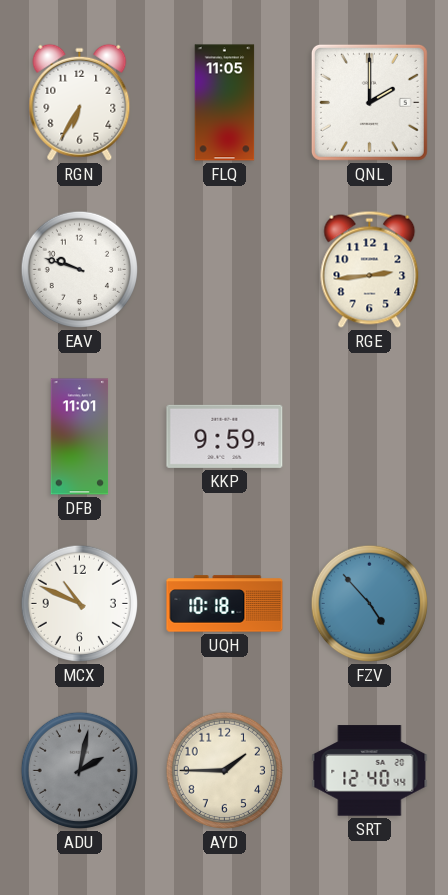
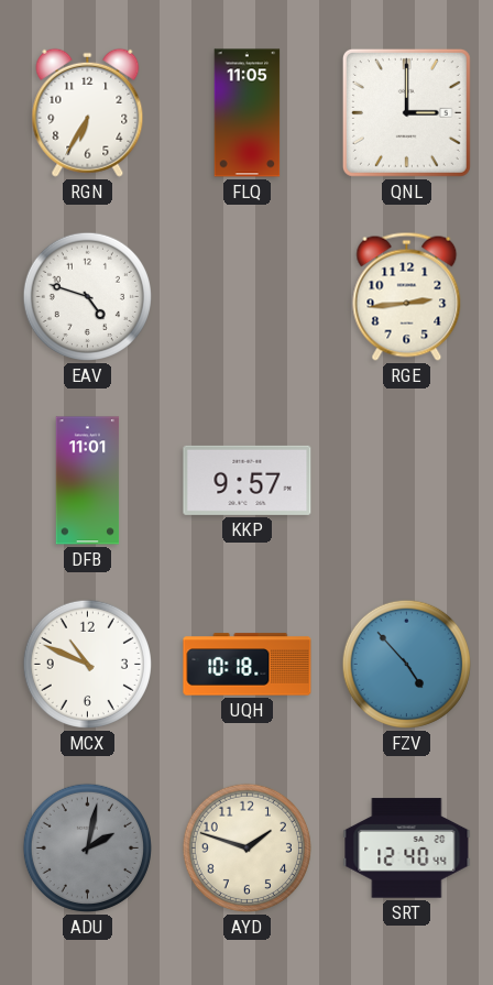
QNL: 2:00 -> 3:00 (406, 112)
EAV: 9:48 -> 4:48 (87, 296)
KKP: 9:59 -> 9:57 (248, 480)
AYD: 1:45 -> 1:48 (246, 847)
